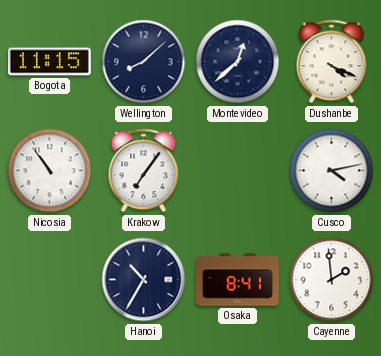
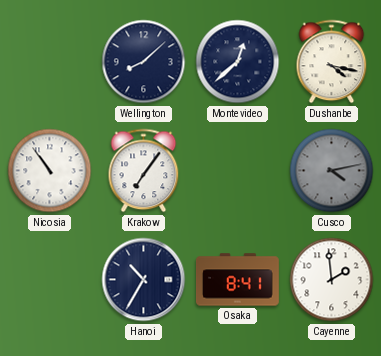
Bogota: 11:15 -> none (49, 62)
Dushanbe: 4:19 -> 4:17 (332, 62)
Cusco dial: white -> grey (332, 171)
